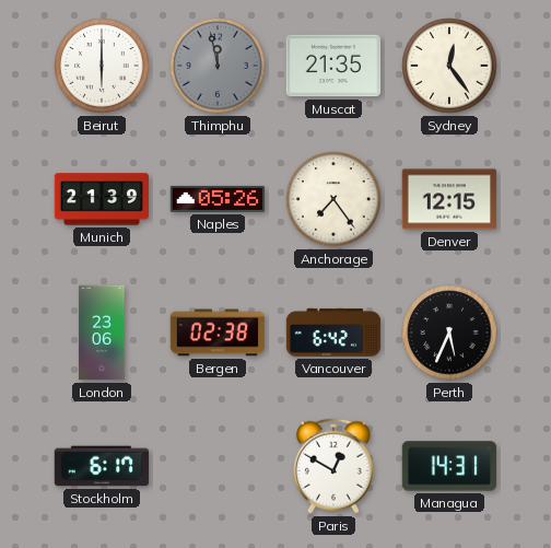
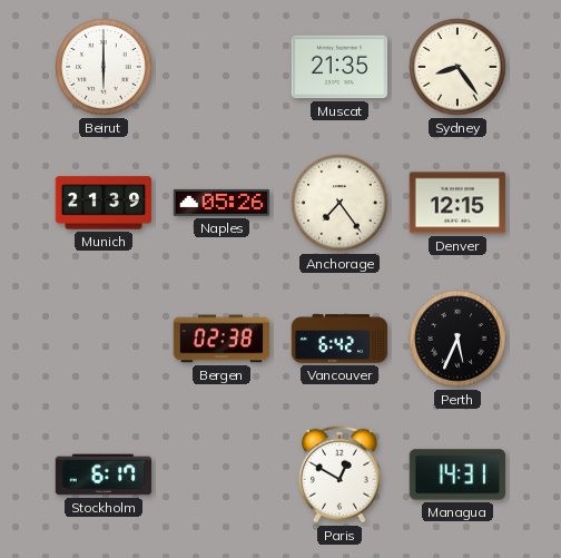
Thimphu: 11:58 -> none (218, 66)
Sydney: 12:24 -> 8:24 (457, 67)
London: 23:06 -> none (102, 333)
